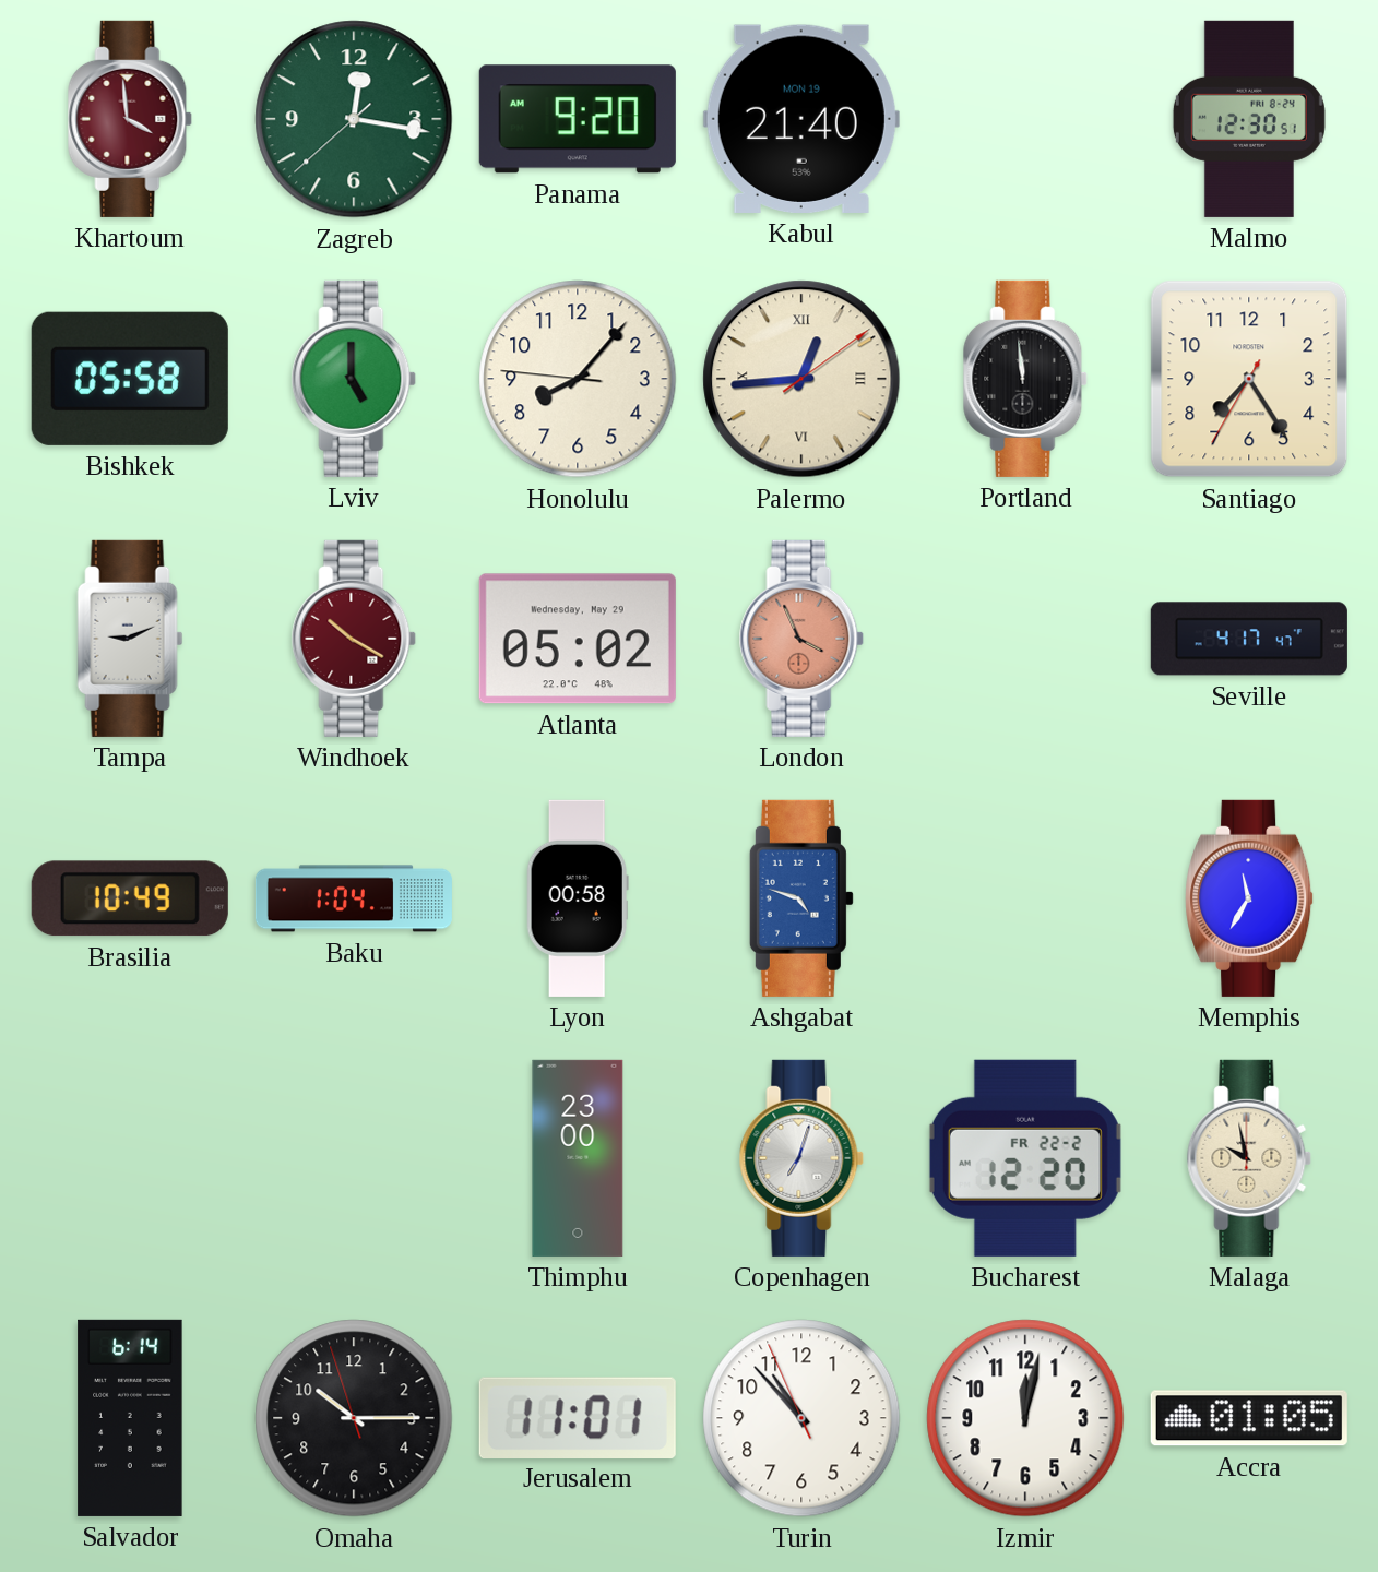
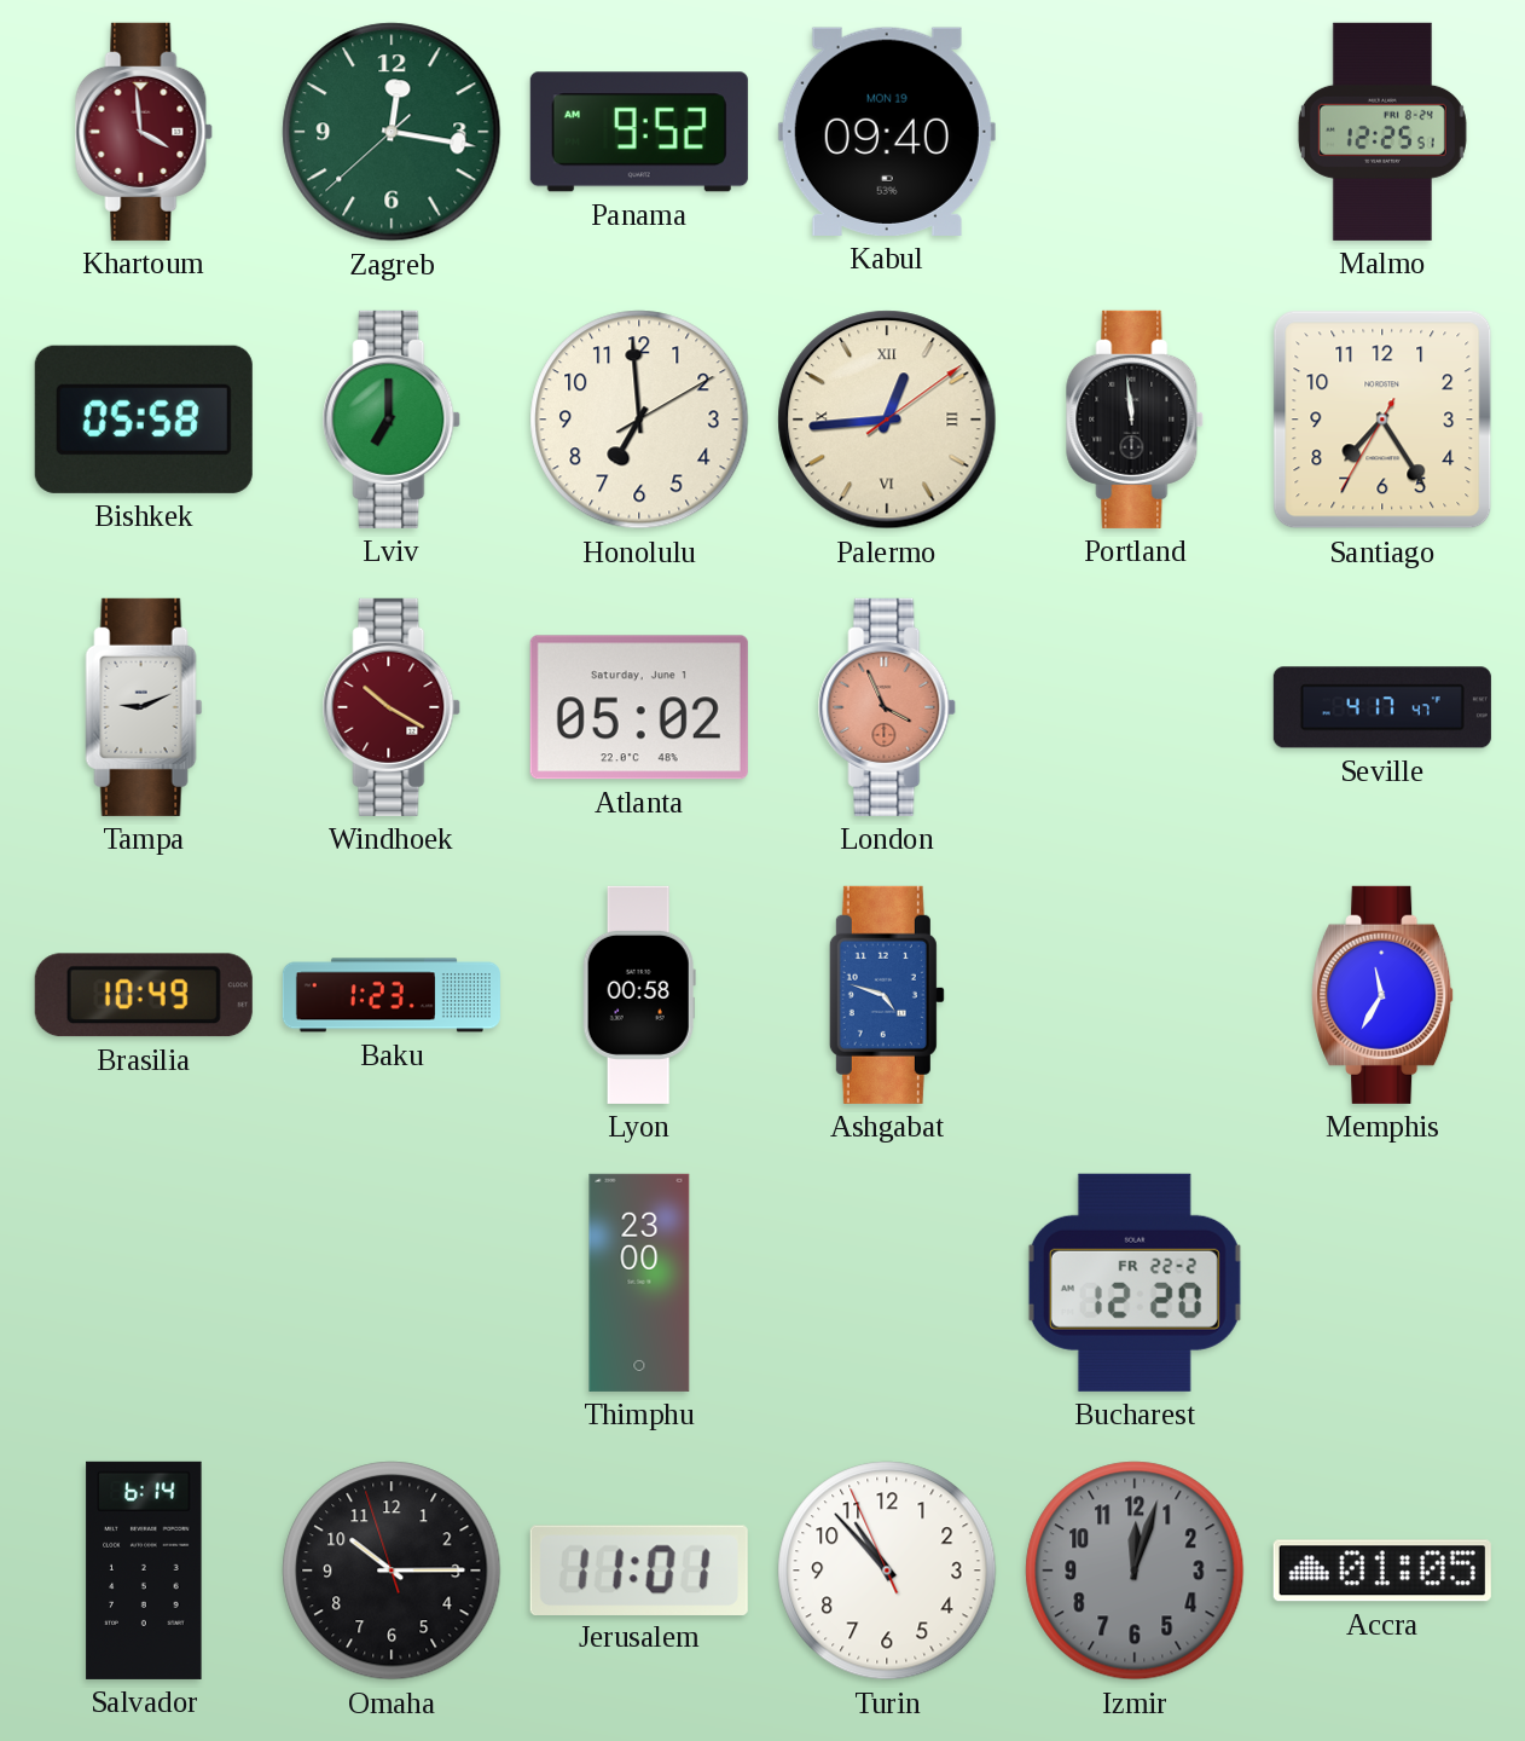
Panama: 9:20 -> 9:52 (639, 132)
Kabul: 21:40 -> 09:40 (887, 132)
Malmo: 12:30 -> 12:25 (1382, 132)
Lviv: 5:00 -> 7:00 (392, 420)
Honolulu: 8:06 -> 6:59 (639, 420)
Atlanta date: Wednesday, May 29 -> Saturday, June 1 (639, 707)
Baku: 1:04 -> 1:23 (392, 995)
Copenhagen: 7:03 -> none (801, 1158)
Malaga: 9:58 -> none (1249, 1158)
Izmir: 12:02 -> 12:03 (1135, 1571)
Izmir dial: white -> grey (1135, 1571)
